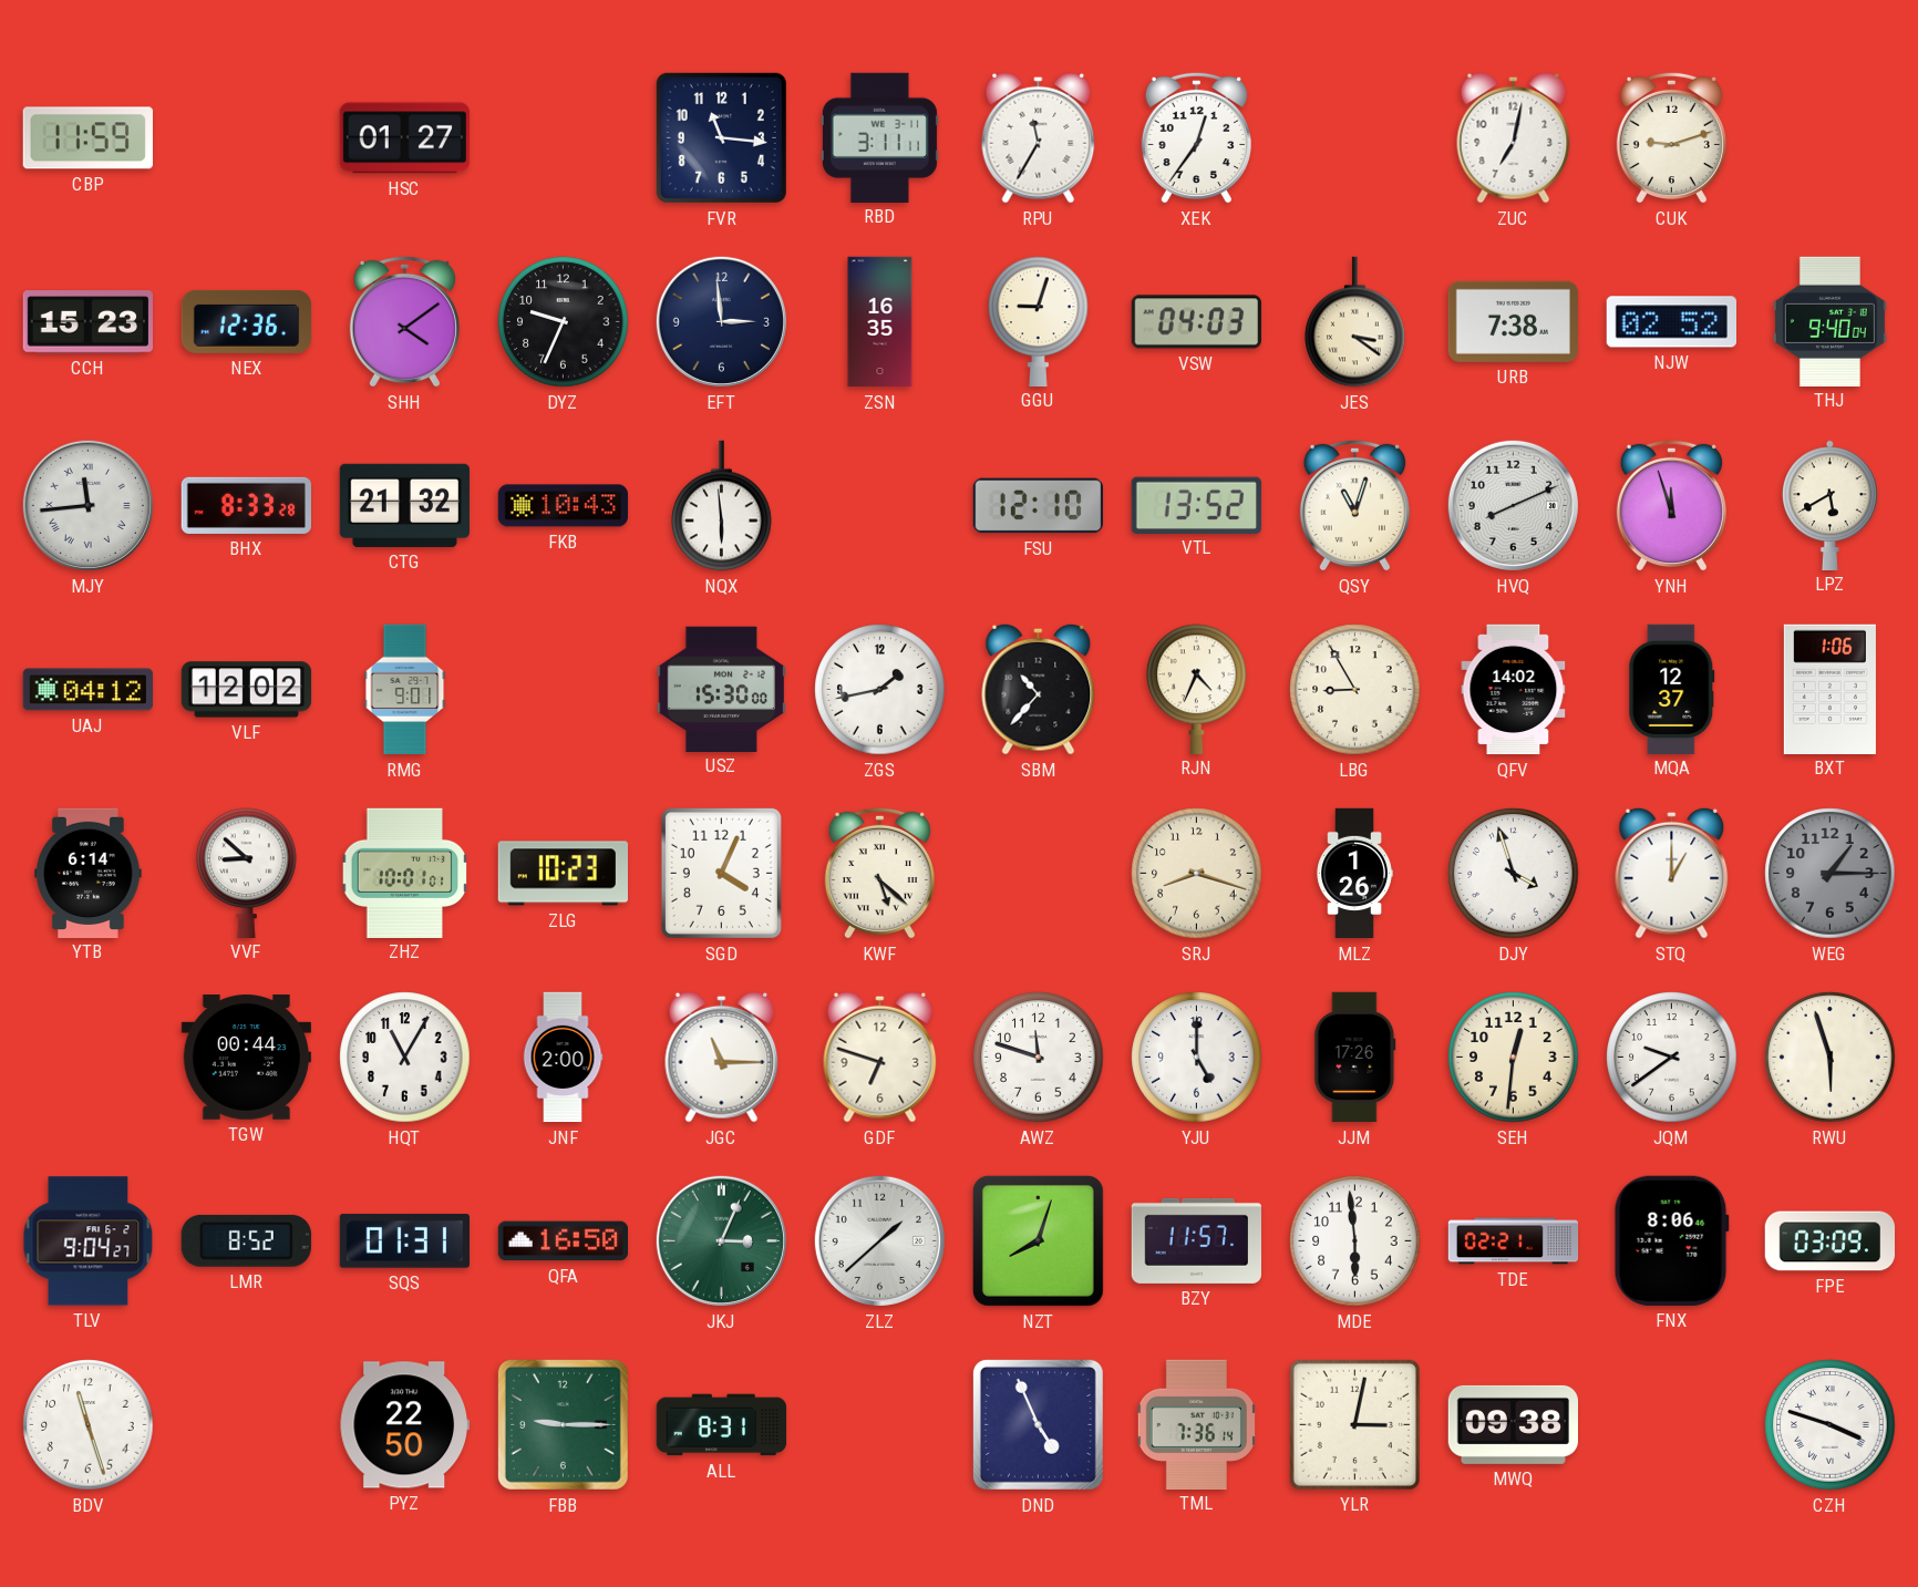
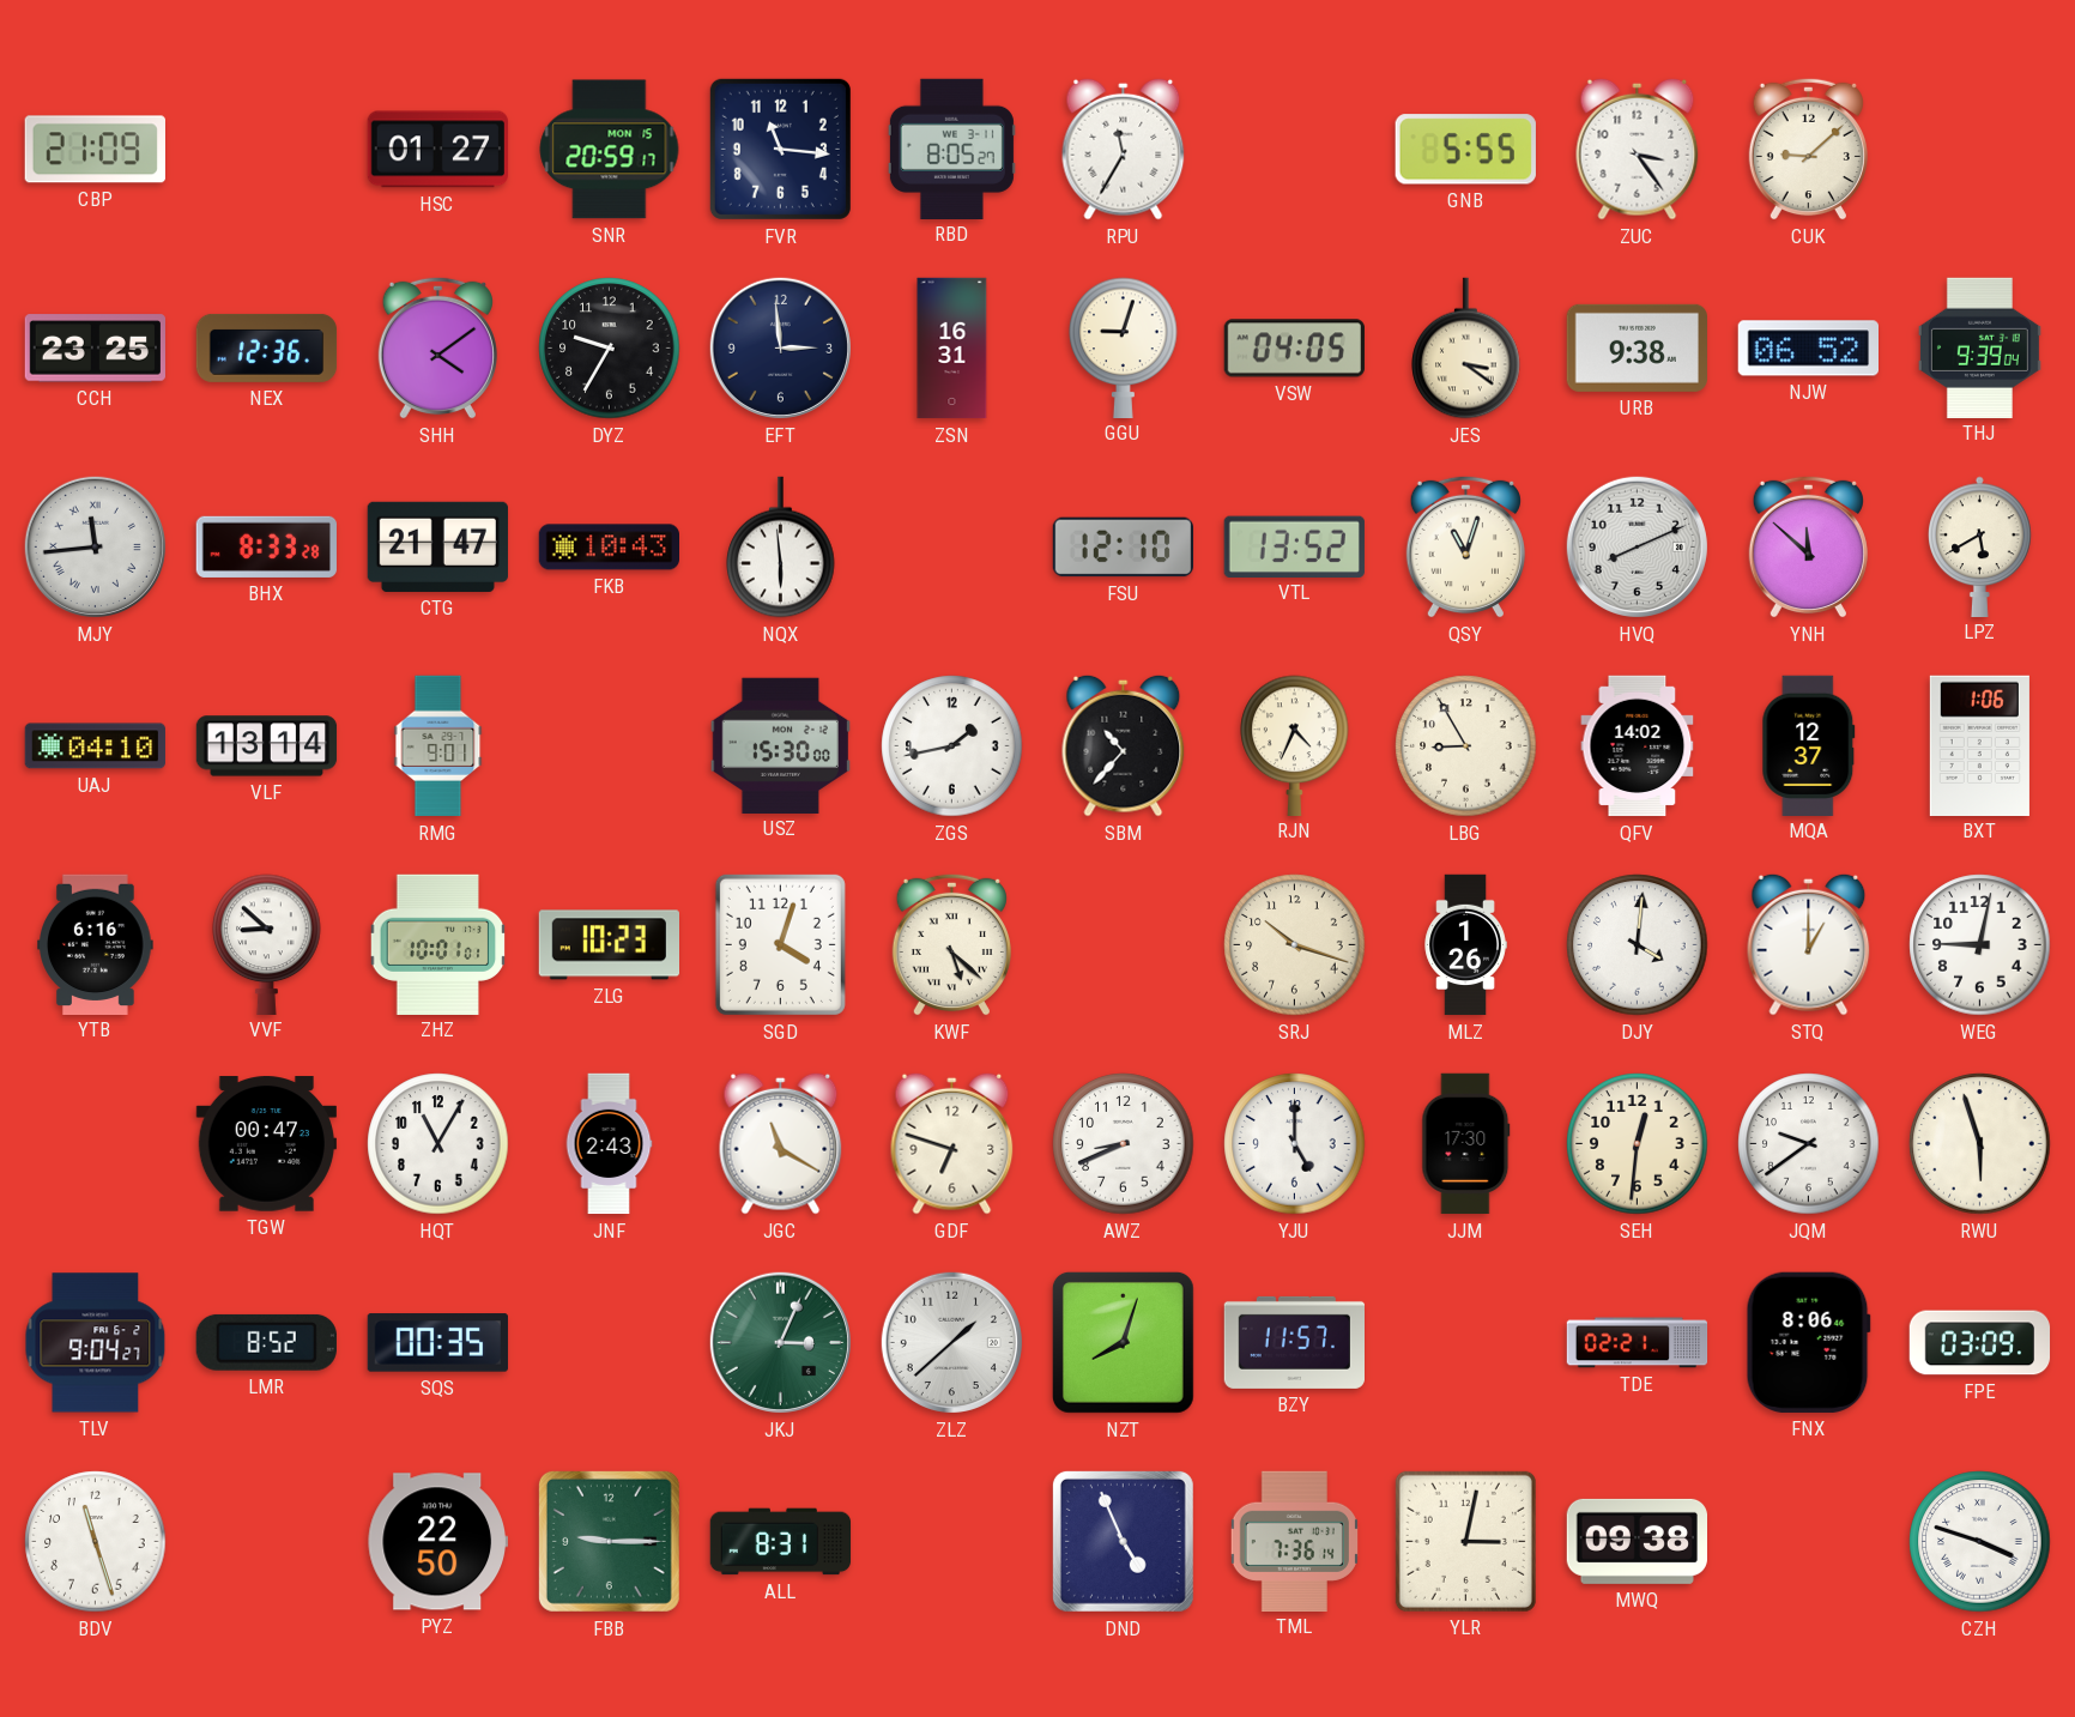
CBP: 11:59 -> 21:09 (95, 150)
SNR: none -> 20:59 (610, 150)
RBD: 3:11 -> 8:05 (951, 149)
XEK: 12:36 -> none (1196, 137)
GNB: none -> 5:55 (1465, 150)
ZUC: 7:02 -> 3:24 (1638, 149)
CUK: 9:12 -> 9:08 (1808, 149)
CCH: 15:23 -> 23:25 (95, 349)
DYZ: 9:34 -> 9:35 (610, 349)
ZSN: 16:35 -> 16:31 (952, 349)
VSW: 04:03 -> 04:05 (1294, 349)
URB: 7:38 -> 9:38 (1637, 347)
NJW: 02:52 -> 06:52 (1808, 349)
THJ: 9:40 -> 9:39 (1979, 347)
CTG: 21:32 -> 21:47 (437, 546)
YNH: 11:57 -> 11:52 (1808, 546)
UAJ: 04:12 -> 04:10 (95, 746)
VLF: 12:02 -> 13:14 (267, 746)
YTB: 6:14 -> 6:16 (96, 944)
SGD: 4:04 -> 4:03 (780, 944)
SRJ: 8:18 -> 10:18 (1295, 945)
DJY: 3:57 -> 4:01 (1638, 945)
WEG: 1:15 -> 9:02 (1980, 945)
WEG dial: grey -> white (1980, 945)
TGW: 00:44 -> 00:47 (266, 1144)
JNF: 2:00 -> 2:43 (609, 1144)
JGC: 11:15 -> 11:20 (781, 1143)
AWZ: 11:48 -> 8:41 (1124, 1144)
JJM: 17:26 -> 17:30 (1466, 1144)
SQS: 01:31 -> 00:35 (437, 1343)
QFA: 16:50 -> none (563, 1241)
MDE: 5:59 -> none (1355, 1241)
